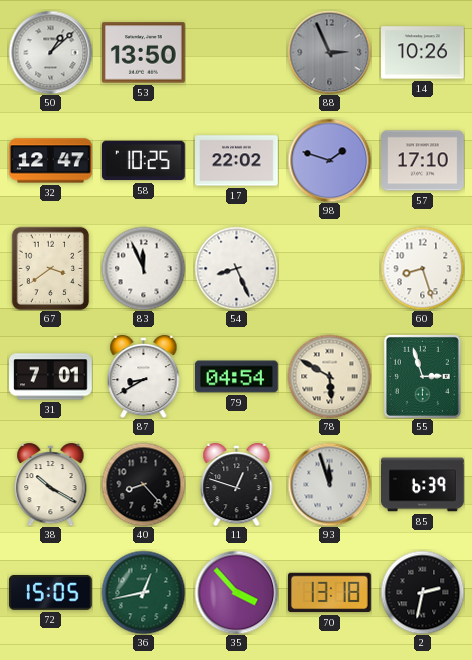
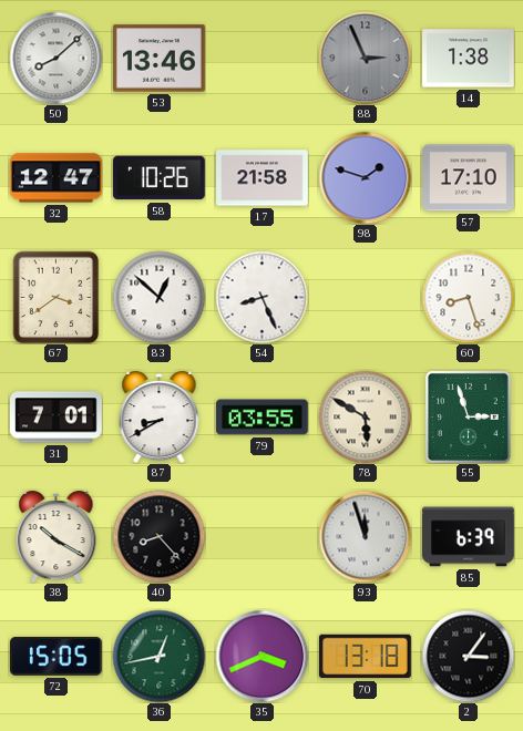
50: 1:08 -> 8:08 (55, 58)
53: 13:50 -> 13:46 (160, 59)
14: 10:26 -> 1:38 (469, 59)
58: 10:25 -> 10:26 (158, 178)
17: 22:02 -> 21:58 (263, 178)
83: 11:56 -> 12:52 (158, 297)
79: 04:54 -> 03:55 (263, 418)
11: 12:48 -> none (237, 484)
35: 3:53 -> 3:41 (261, 656)
2: 2:32 -> 3:06 (468, 656)
